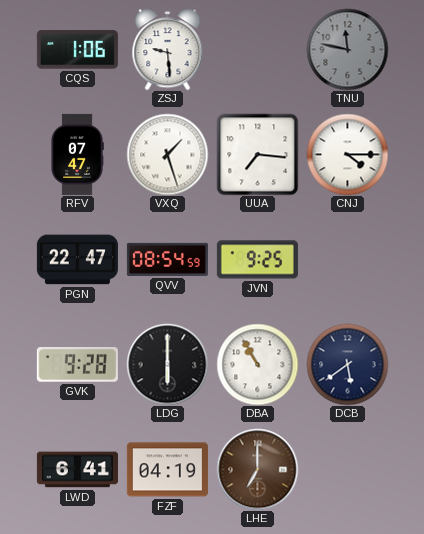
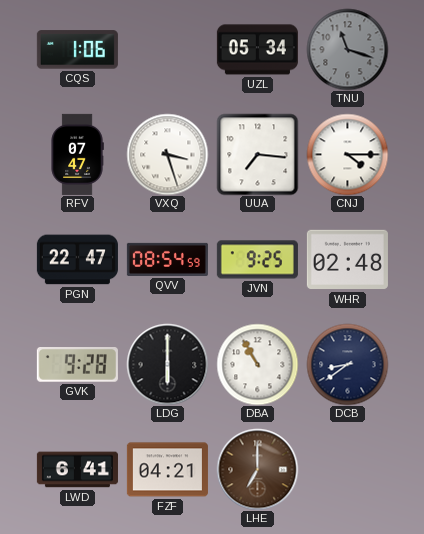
ZSJ: 9:29 -> none (168, 49)
UZL: none -> 05:34 (257, 50)
TNU: 11:47 -> 11:18 (347, 49)
VXQ: 1:27 -> 3:27 (167, 154)
WHR: none -> 02:48 (347, 260)
DCB: 5:39 -> 8:39 (347, 364)
FZF: 04:19 -> 04:21 (167, 470)
